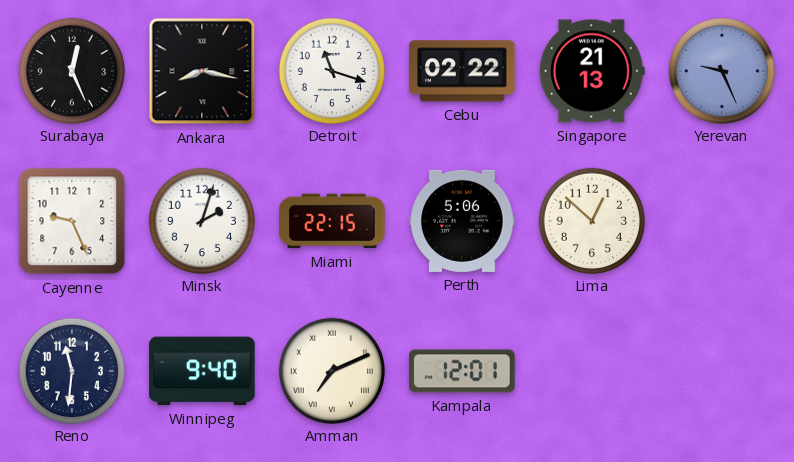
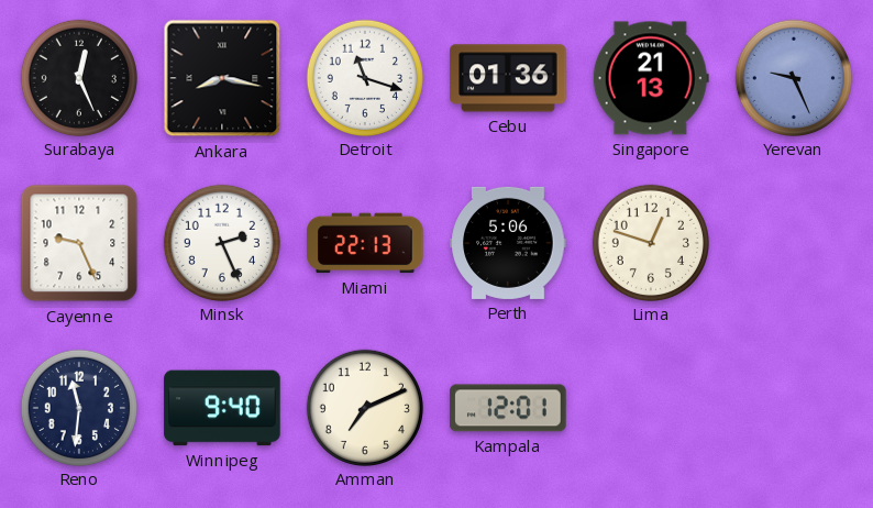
Cebu: 02:22 -> 01:36 (508, 78)
Minsk: 2:03 -> 2:26 (221, 242)
Miami: 22:15 -> 22:13 (365, 243)
Lima: 12:52 -> 12:48 (650, 242)
Amman numerals: Roman -> Arabic (364, 407)
